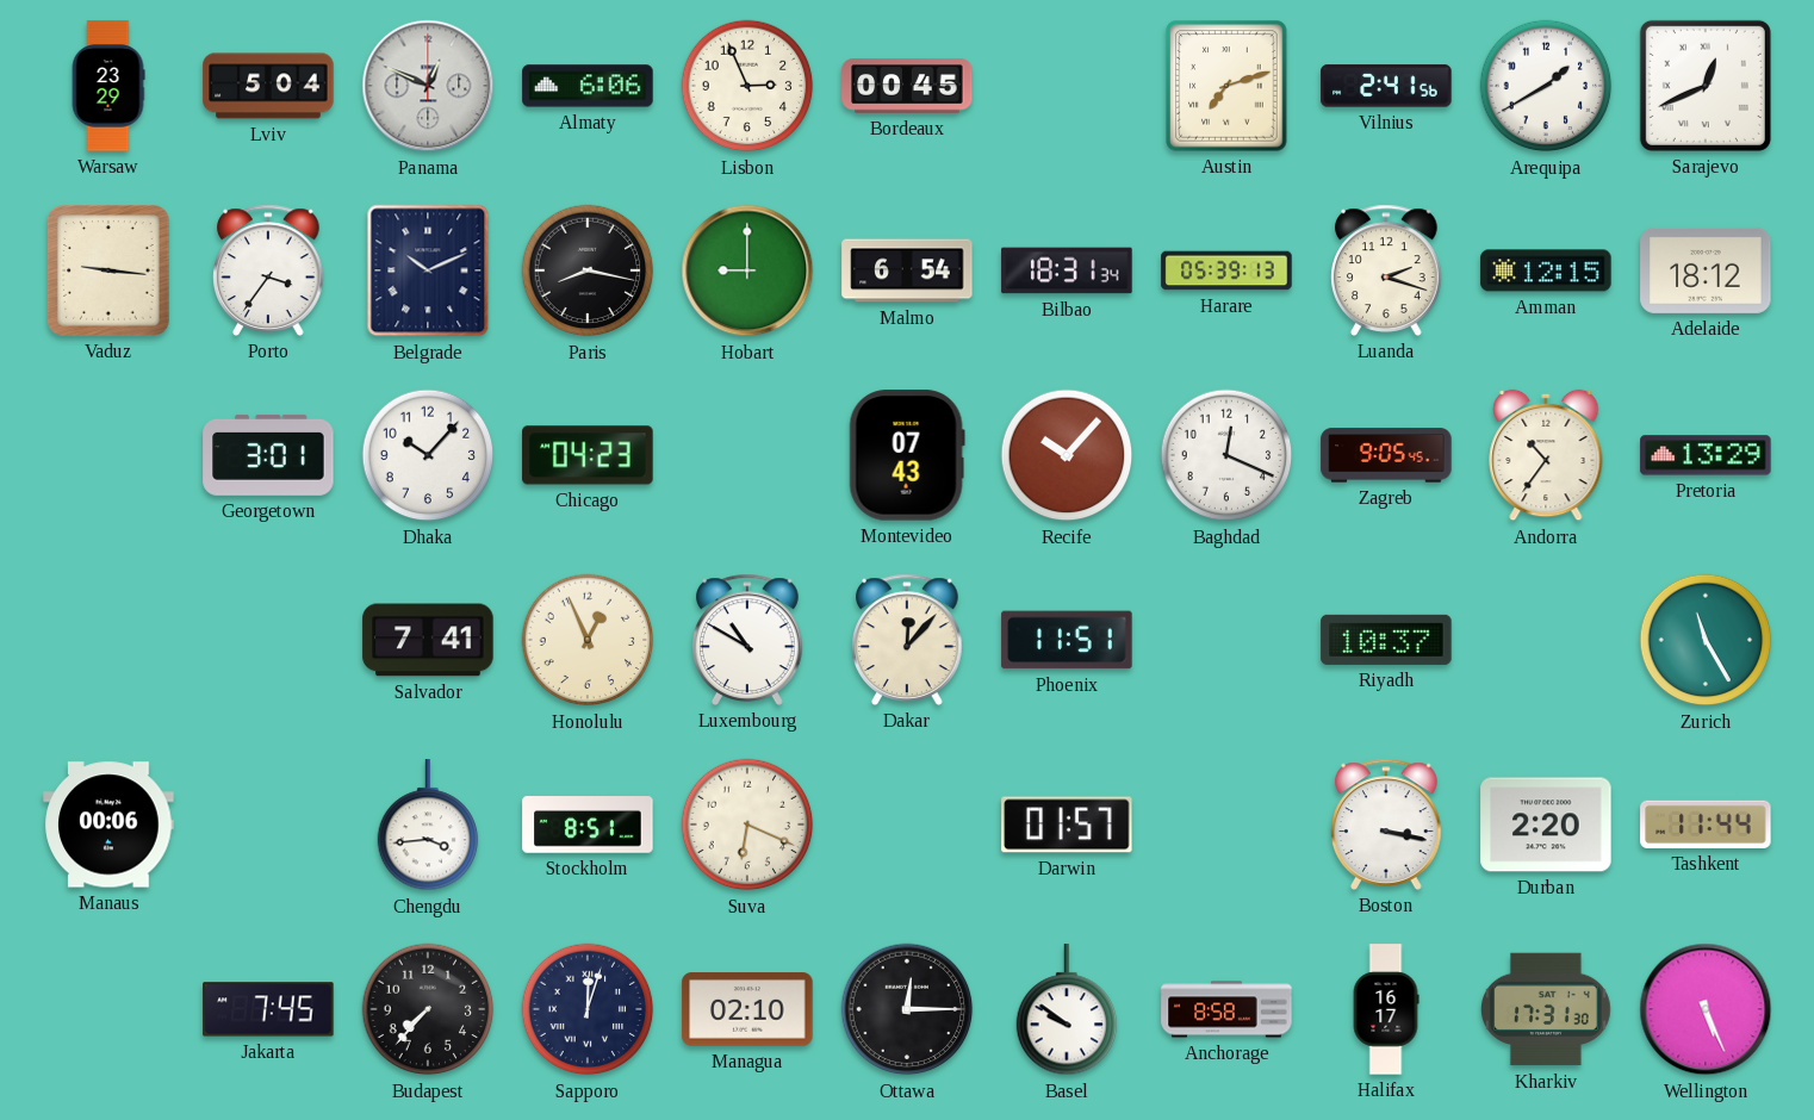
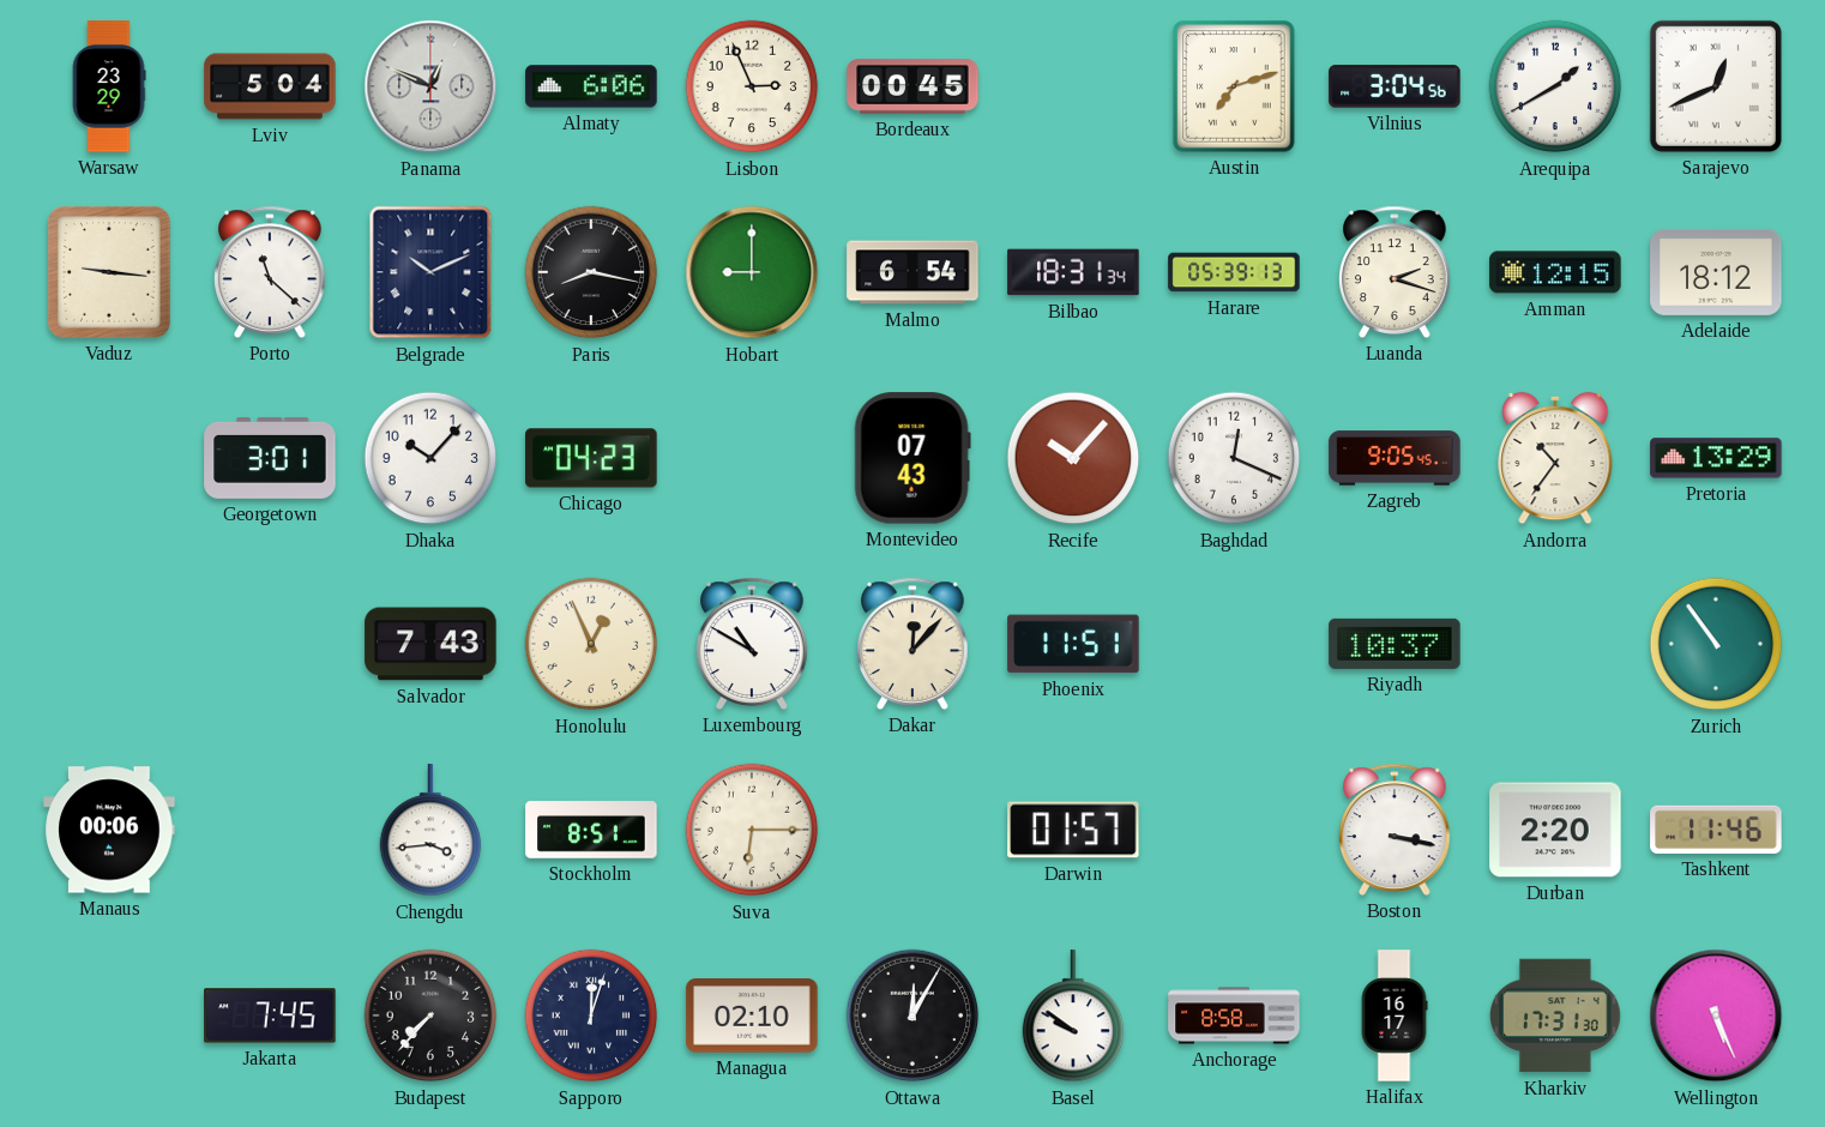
Vilnius: 2:41 -> 3:04 (1395, 86)
Porto: 3:36 -> 11:22 (270, 272)
Salvador: 7:41 -> 7:43 (430, 644)
Zurich: 11:25 -> 10:54 (1716, 644)
Suva: 6:19 -> 6:15 (752, 830)
Tashkent: 11:44 -> 11:46 (1716, 830)
Ottawa: 12:15 -> 12:05 (912, 1015)
